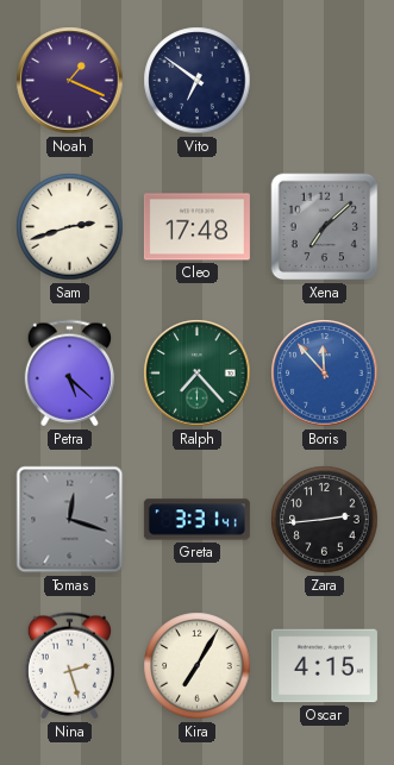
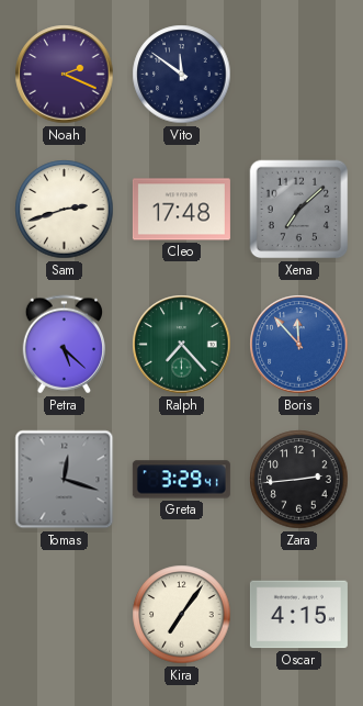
Noah: 1:19 -> 2:19 (65, 75)
Vito: 6:51 -> 11:51 (182, 75)
Greta: 3:31 -> 3:29 (181, 480)
Nina: 2:27 -> none (69, 666)
Kira: 7:05 -> 7:06 (182, 615)
